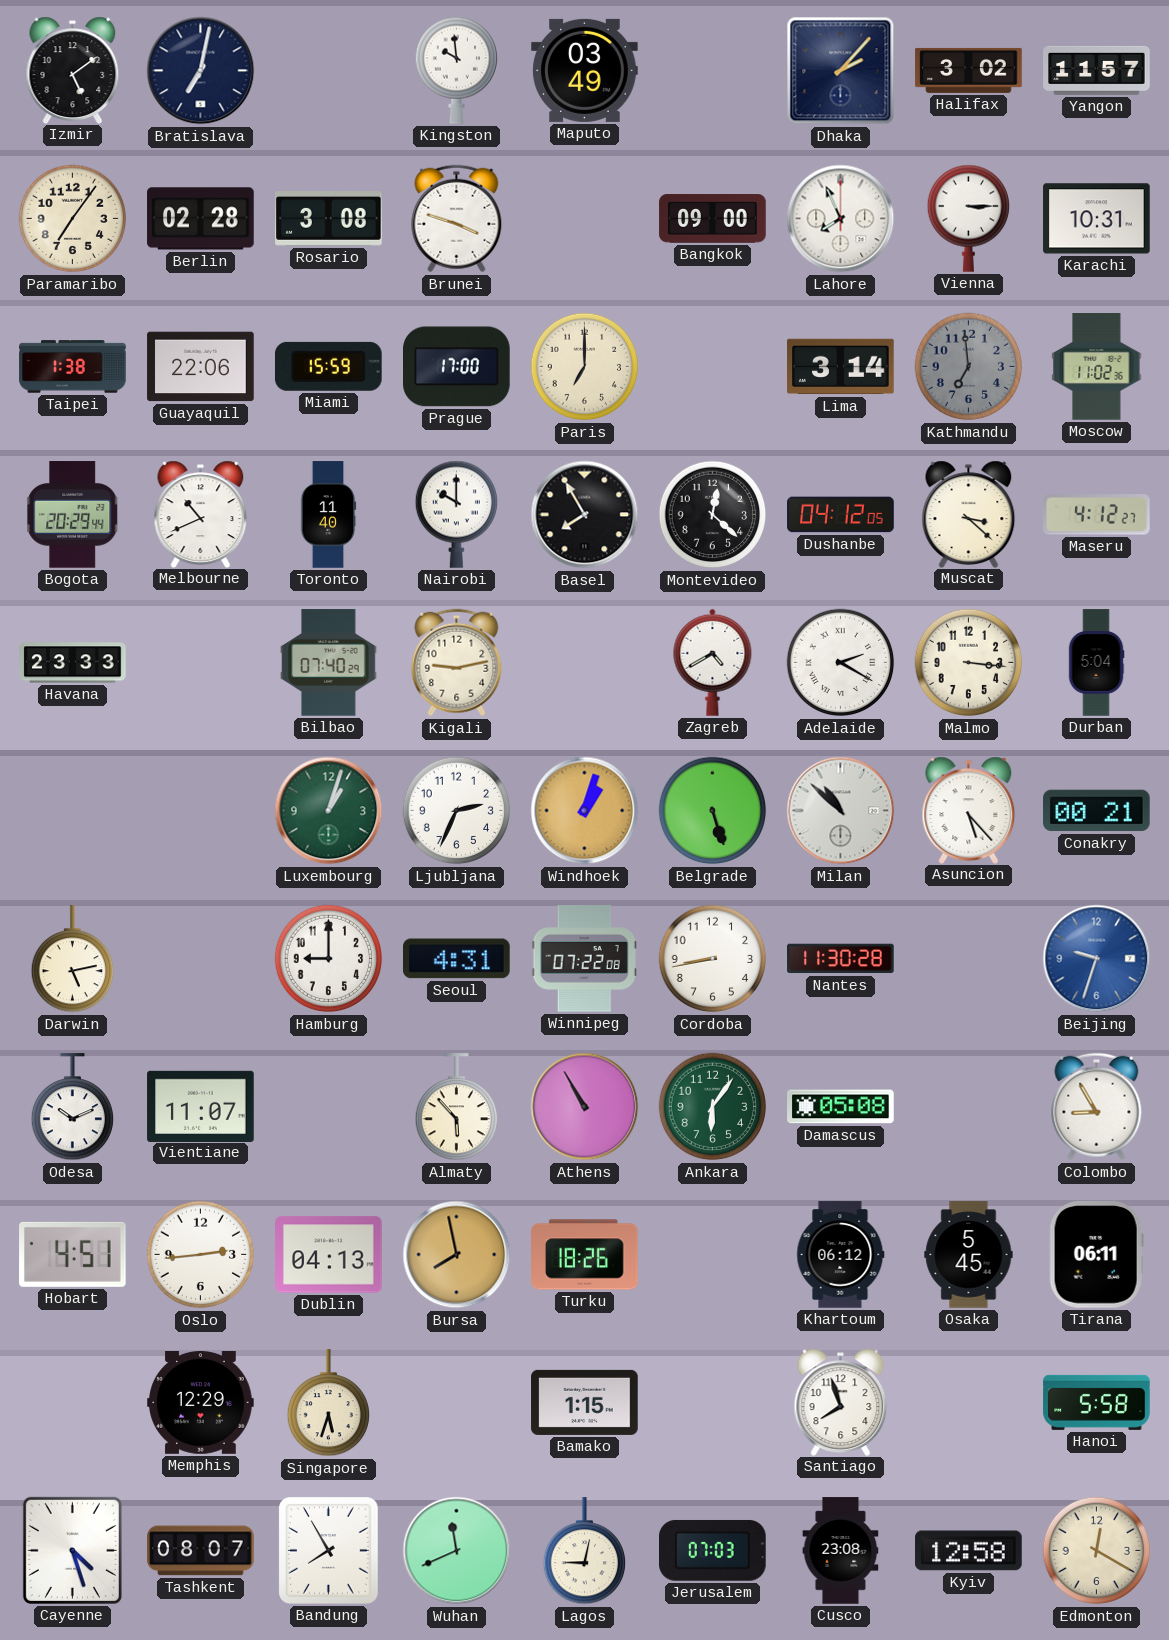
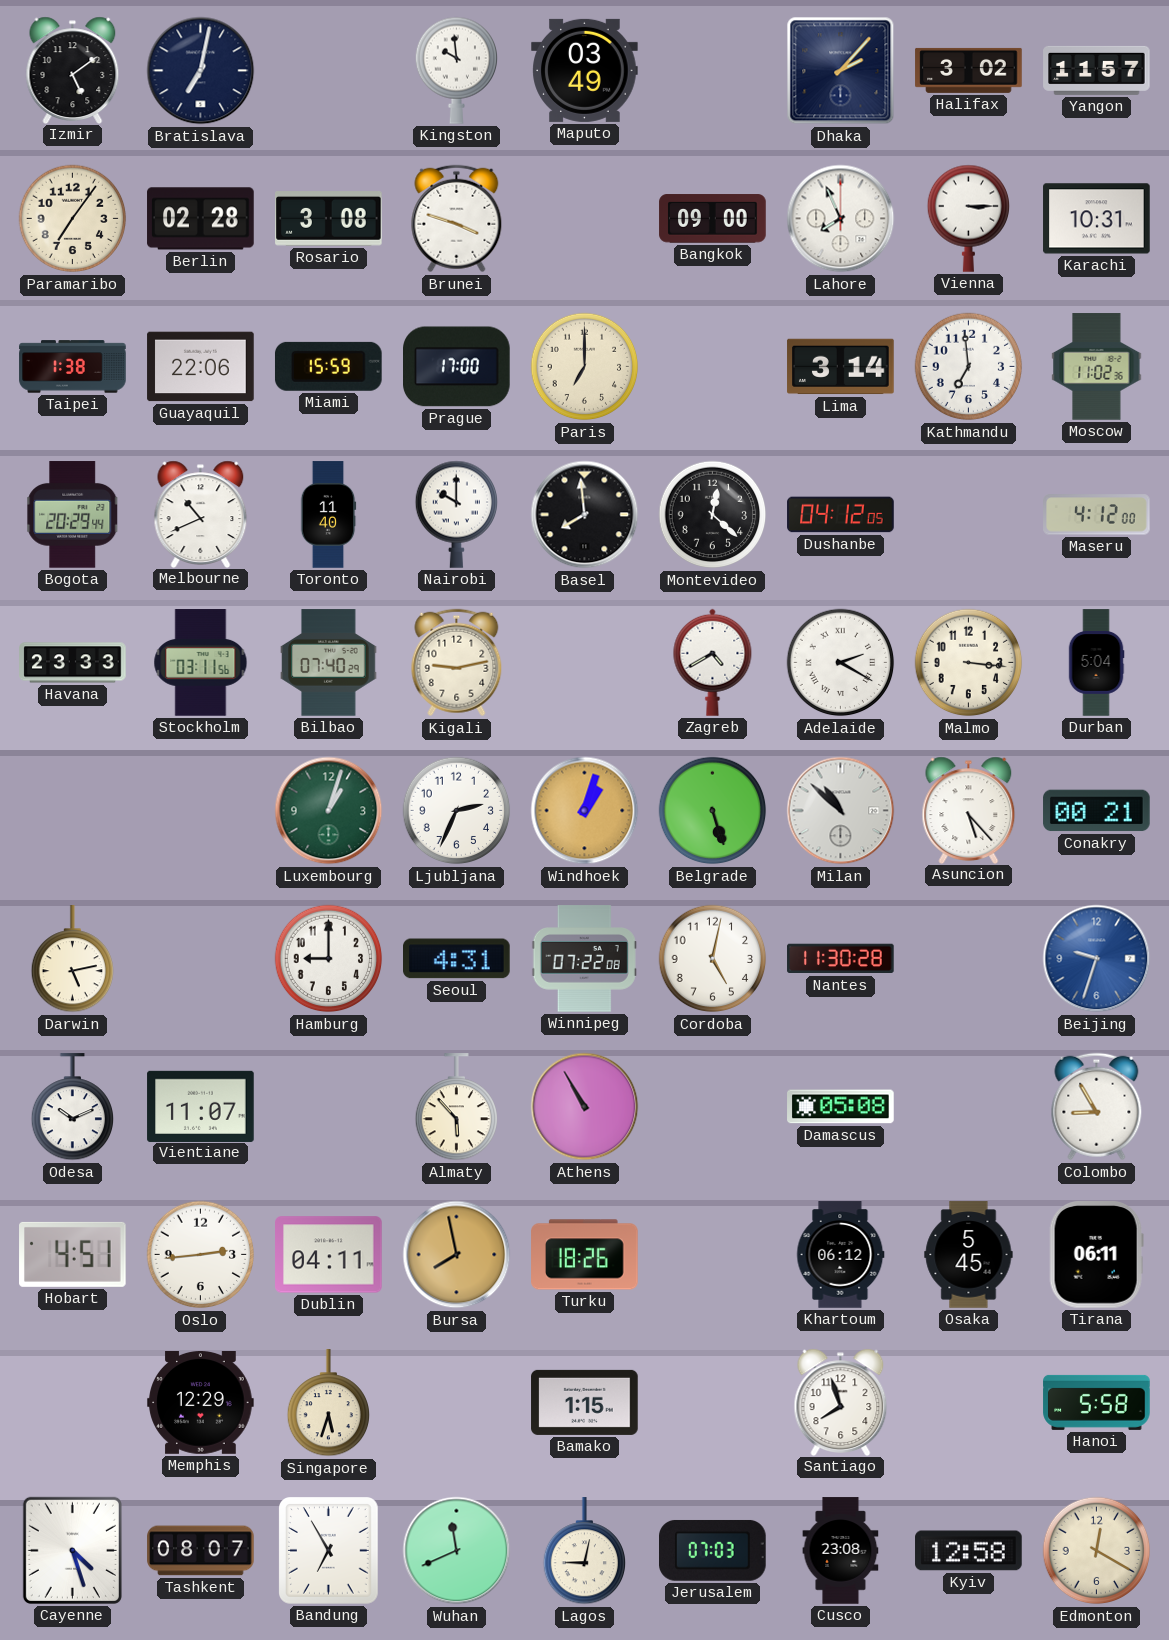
Kathmandu dial: grey -> white (969, 367)
Basel: 7:55 -> 7:59 (585, 515)
Muscat: 3:22 -> none (969, 514)
Maseru: 4:12:27 -> 4:12:00 (1097, 515)
Stockholm: none -> 03:11 (201, 663)
Cordoba: 8:43 -> 5:02 (713, 959)
Ankara: 6:06 -> none (713, 1107)
Dublin: 04:13 -> 04:11 (329, 1255)
Bandung: 7:55 -> 6:55 (329, 1551)
